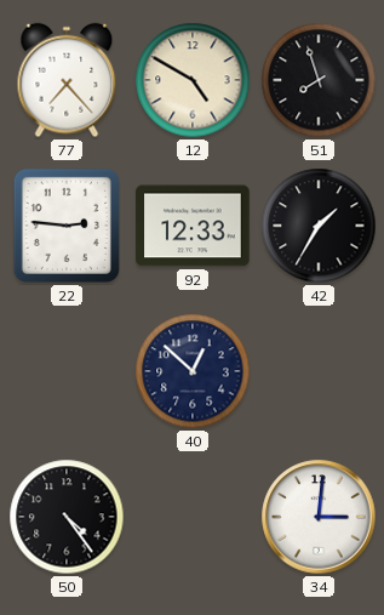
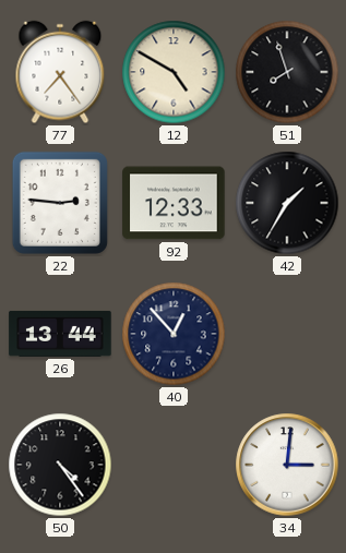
77: 7:23 -> 7:24 (60, 72)
26: none -> 13:44 (60, 334)
40: 12:52 -> 12:53 (174, 334)
